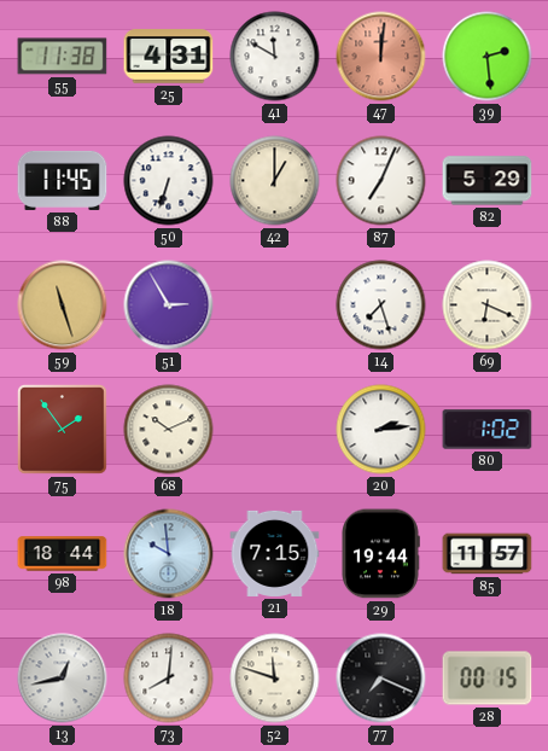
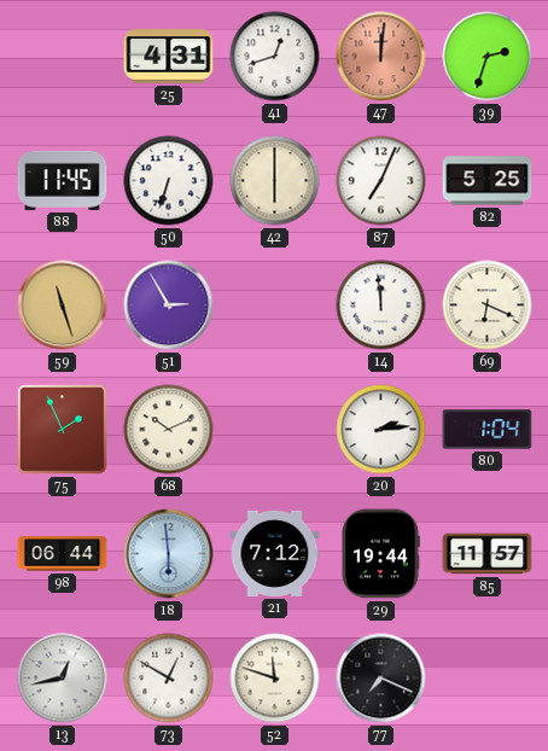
55: 11:38 -> none (63, 57)
41: 11:50 -> 12:42 (275, 57)
39: 2:29 -> 2:33 (488, 57)
42: 1:00 -> 6:00 (275, 181)
82: 5:29 -> 5:25 (488, 181)
14: 7:27 -> 11:59 (381, 305)
75: 1:54 -> 1:56 (63, 430)
80: 1:02 -> 1:04 (488, 430)
98: 18:44 -> 06:44 (63, 554)
18: 9:59 -> 5:59 (169, 554)
21: 7:15 -> 7:12 (275, 553)
73: 8:01 -> 12:50 (169, 679)
28: 00:15 -> none (488, 679)
